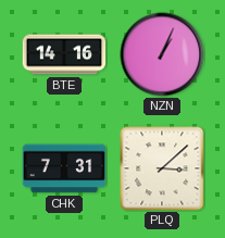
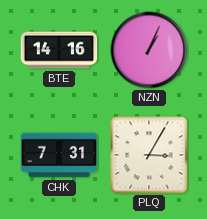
PLQ: 3:08 -> 3:05 (149, 155)
